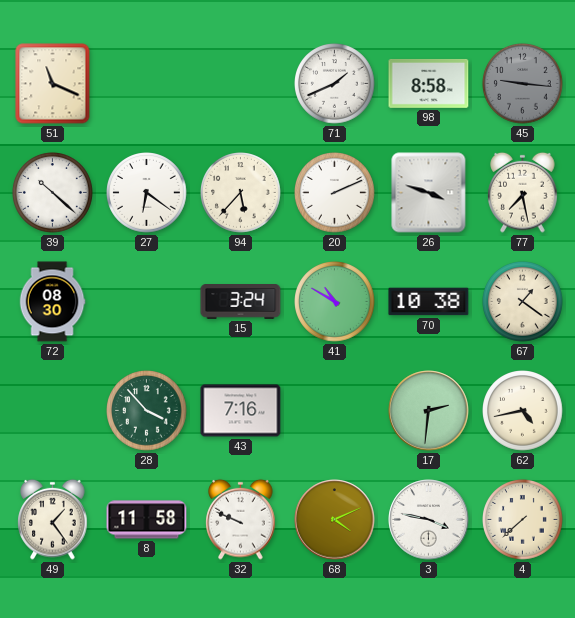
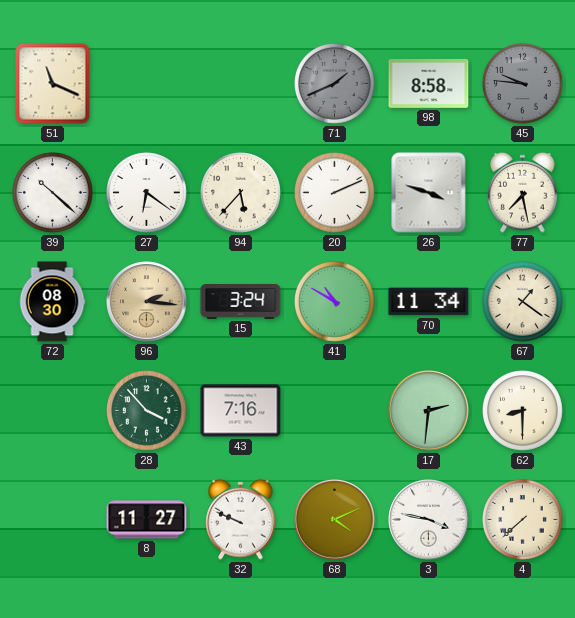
71 dial: white -> grey (335, 84)
45: 9:16 -> 9:46 (523, 84)
96: none -> 2:16 (147, 302)
70: 10:38 -> 11:34 (429, 302)
62: 4:43 -> 8:30 (523, 411)
49: 1:24 -> none (53, 519)
8: 11:58 -> 11:27 (147, 520)
